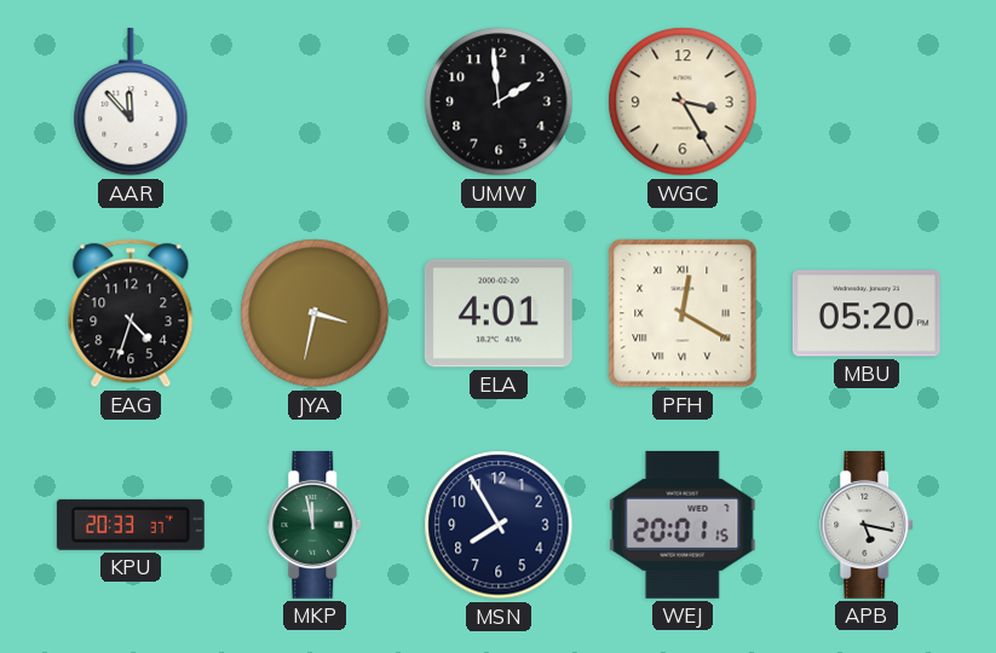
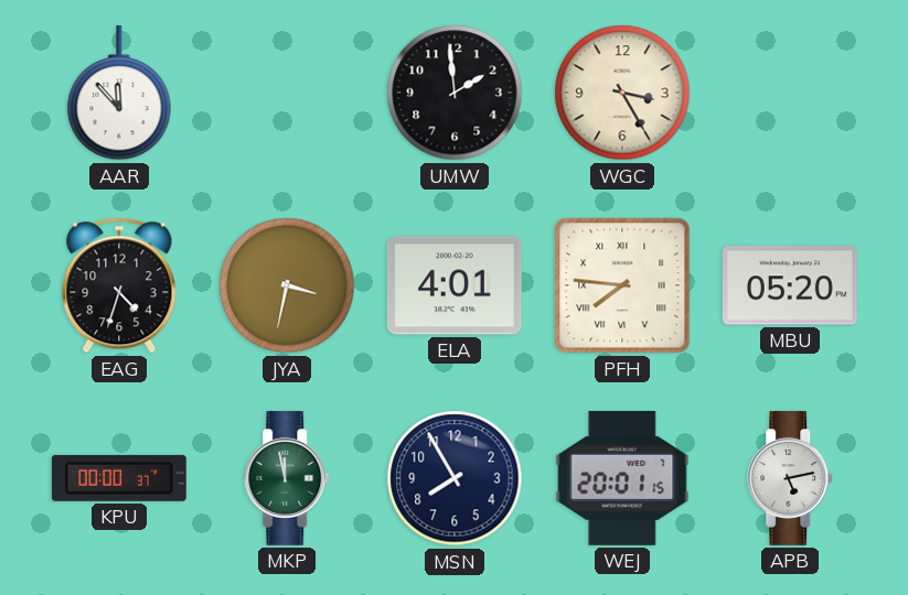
PFH: 12:20 -> 7:46 (622, 285)
KPU: 20:33 -> 00:00 (119, 478)
APB: 5:17 -> 5:13 (791, 478)
